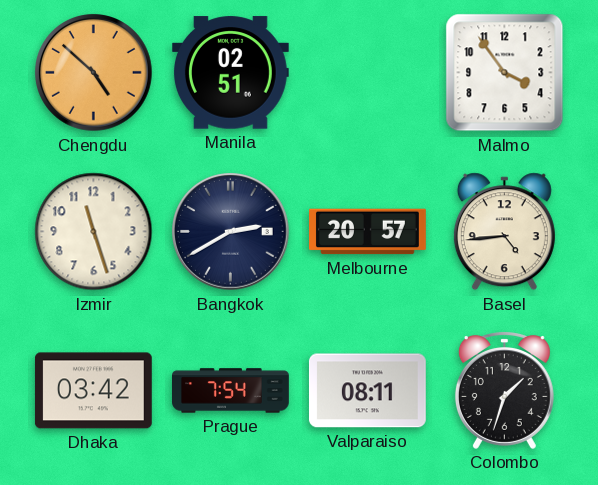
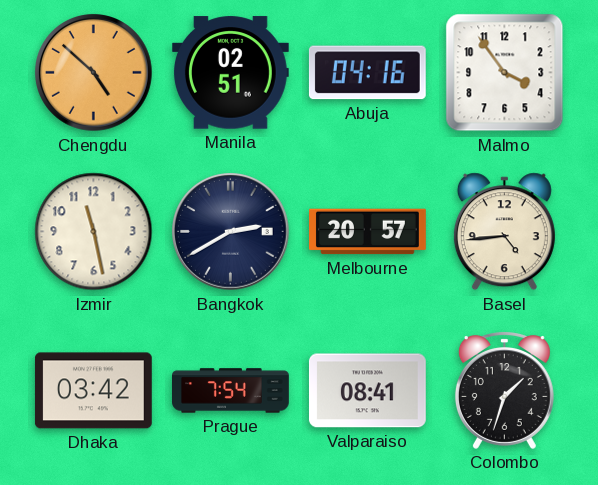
Abuja: none -> 04:16 (367, 73)
Izmir: 11:27 -> 11:28 (94, 232)
Valparaiso: 08:11 -> 08:41 (367, 391)
